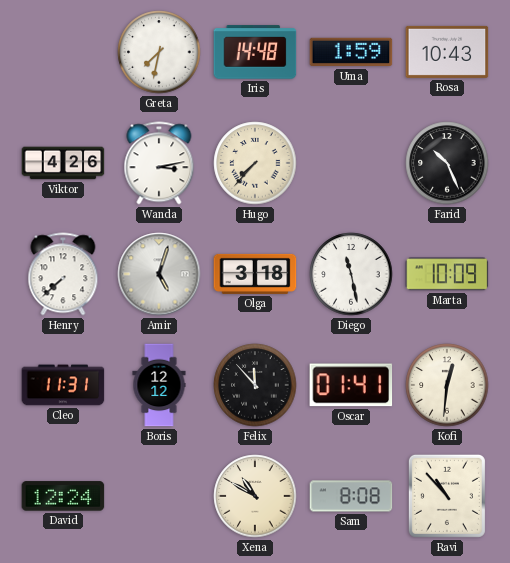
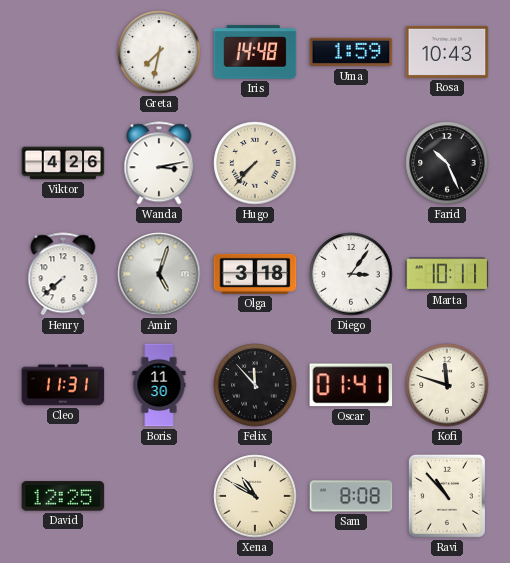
Diego: 11:28 -> 3:06 (351, 274)
Marta: 10:09 -> 10:11 (447, 274)
Boris: 12:12 -> 11:30 (159, 385)
Kofi: 12:31 -> 11:48 (447, 385)
David: 12:24 -> 12:25 (63, 496)
